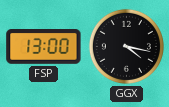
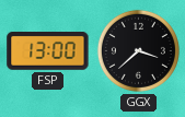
GGX: 4:17 -> 3:38 (138, 50)
